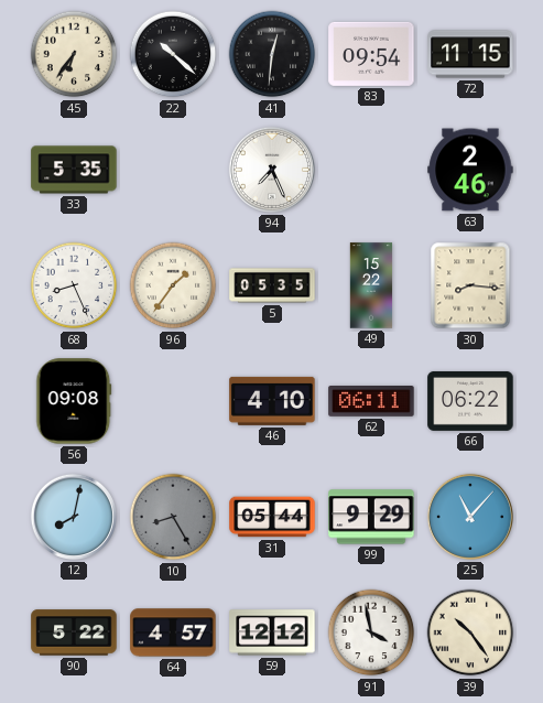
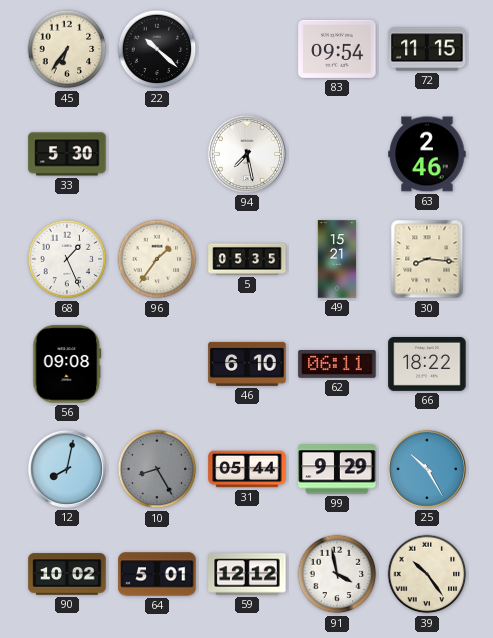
41: 12:31 -> none (272, 54)
33: 5:35 -> 5:30 (67, 154)
94: 7:26 -> 7:28 (247, 154)
68: 8:26 -> 1:26 (67, 259)
49: 15:22 -> 15:21 (337, 259)
46: 4:10 -> 6:10 (247, 364)
66: 06:22 -> 18:22 (427, 364)
25: 11:07 -> 10:25 (427, 469)
90: 5:22 -> 10:02 (67, 574)
64: 4:57 -> 5:01 (157, 574)
